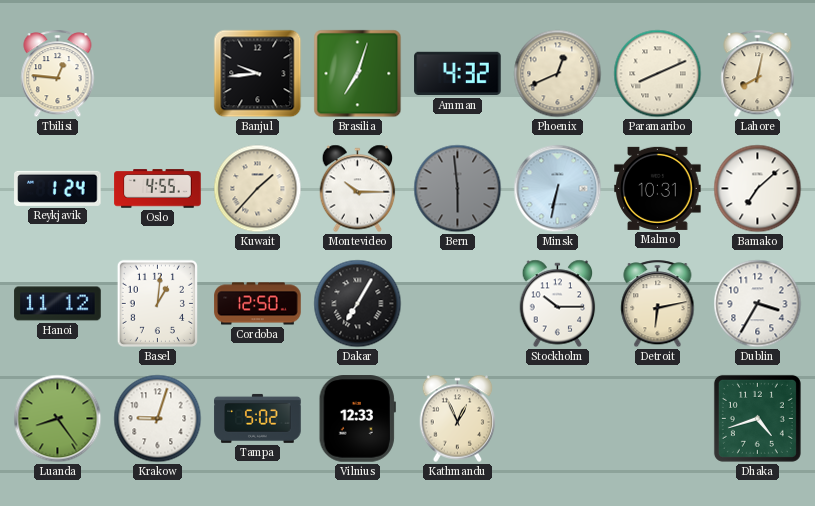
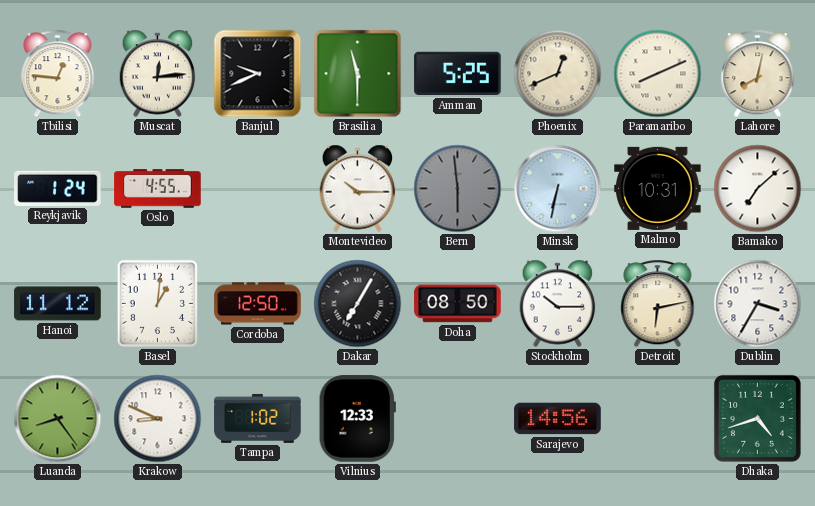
Muscat: none -> 12:14 (158, 74)
Banjul: 9:44 -> 9:41 (258, 74)
Brasilia: 7:03 -> 11:30 (358, 74)
Amman: 4:32 -> 5:25 (458, 74)
Kuwait: 1:37 -> none (258, 189)
Doha: none -> 08:50 (458, 304)
Krakow: 9:03 -> 8:49 (158, 419)
Tampa: 5:02 -> 1:02 (258, 418)
Kathmandu: 12:56 -> none (458, 419)
Sarajevo: none -> 14:56 (558, 419)
